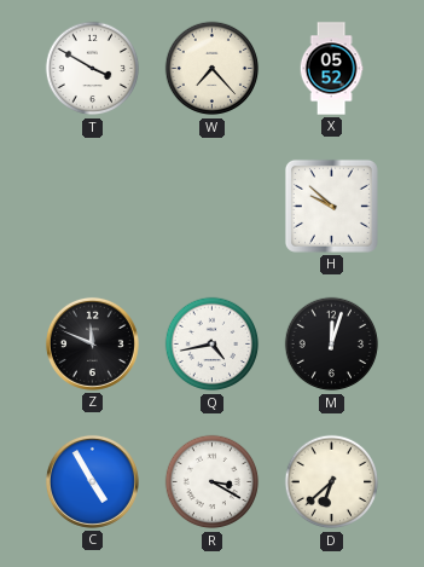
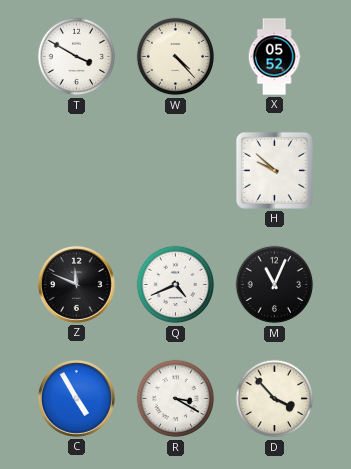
W: 7:23 -> 4:23 (176, 57)
Q: 4:43 -> 4:41 (176, 285)
M: 12:03 -> 11:04 (275, 285)
D: 6:38 -> 3:53 (275, 399)
